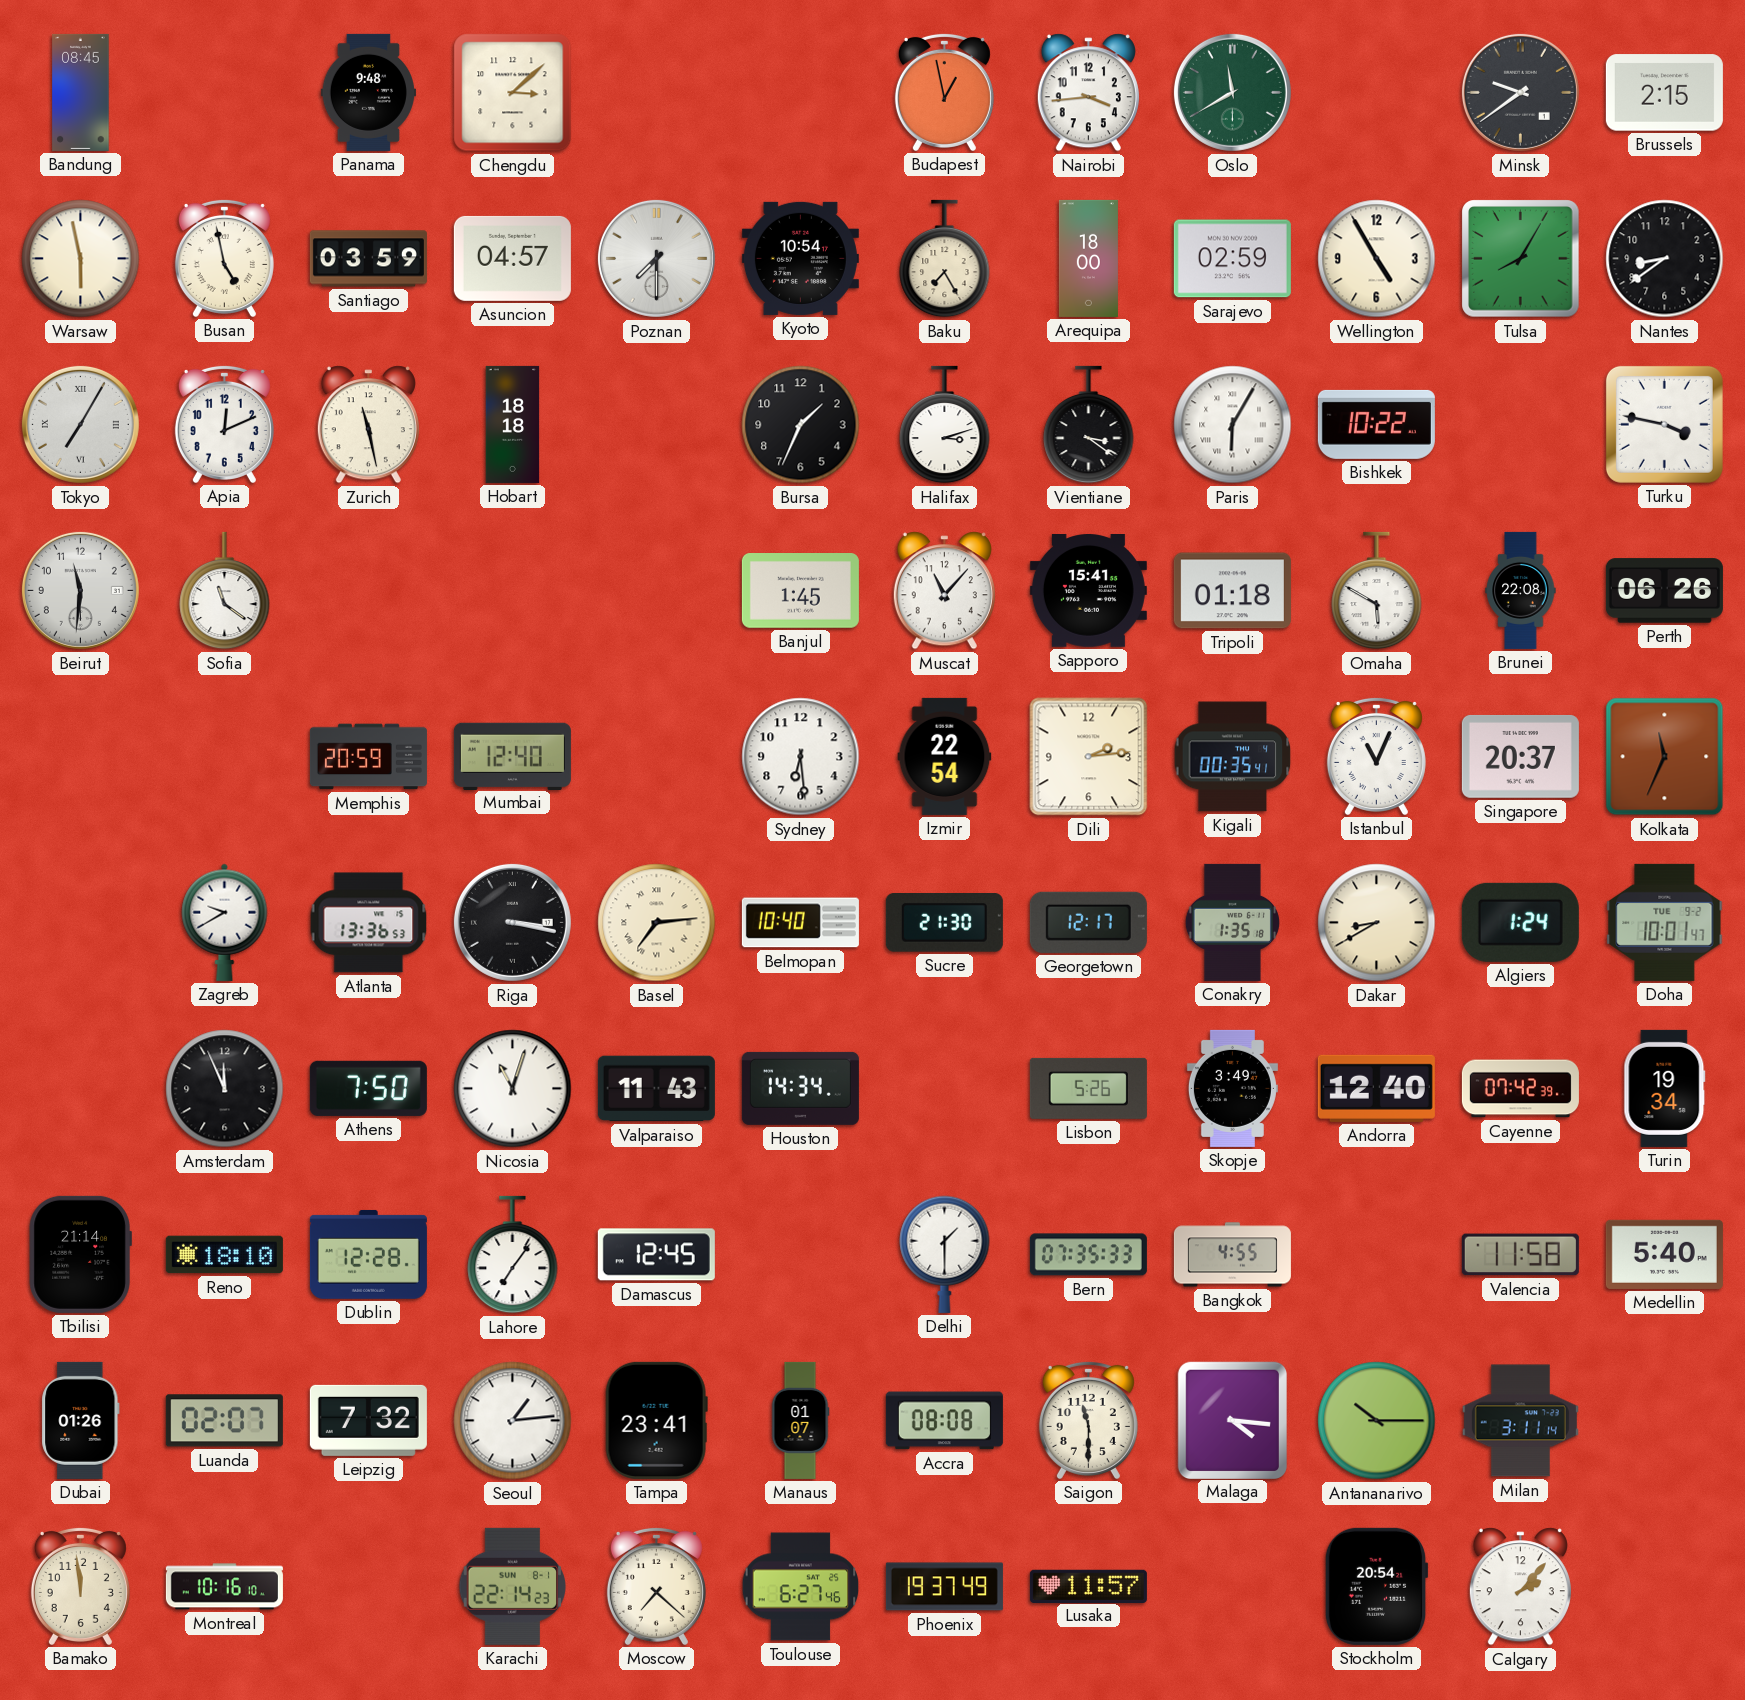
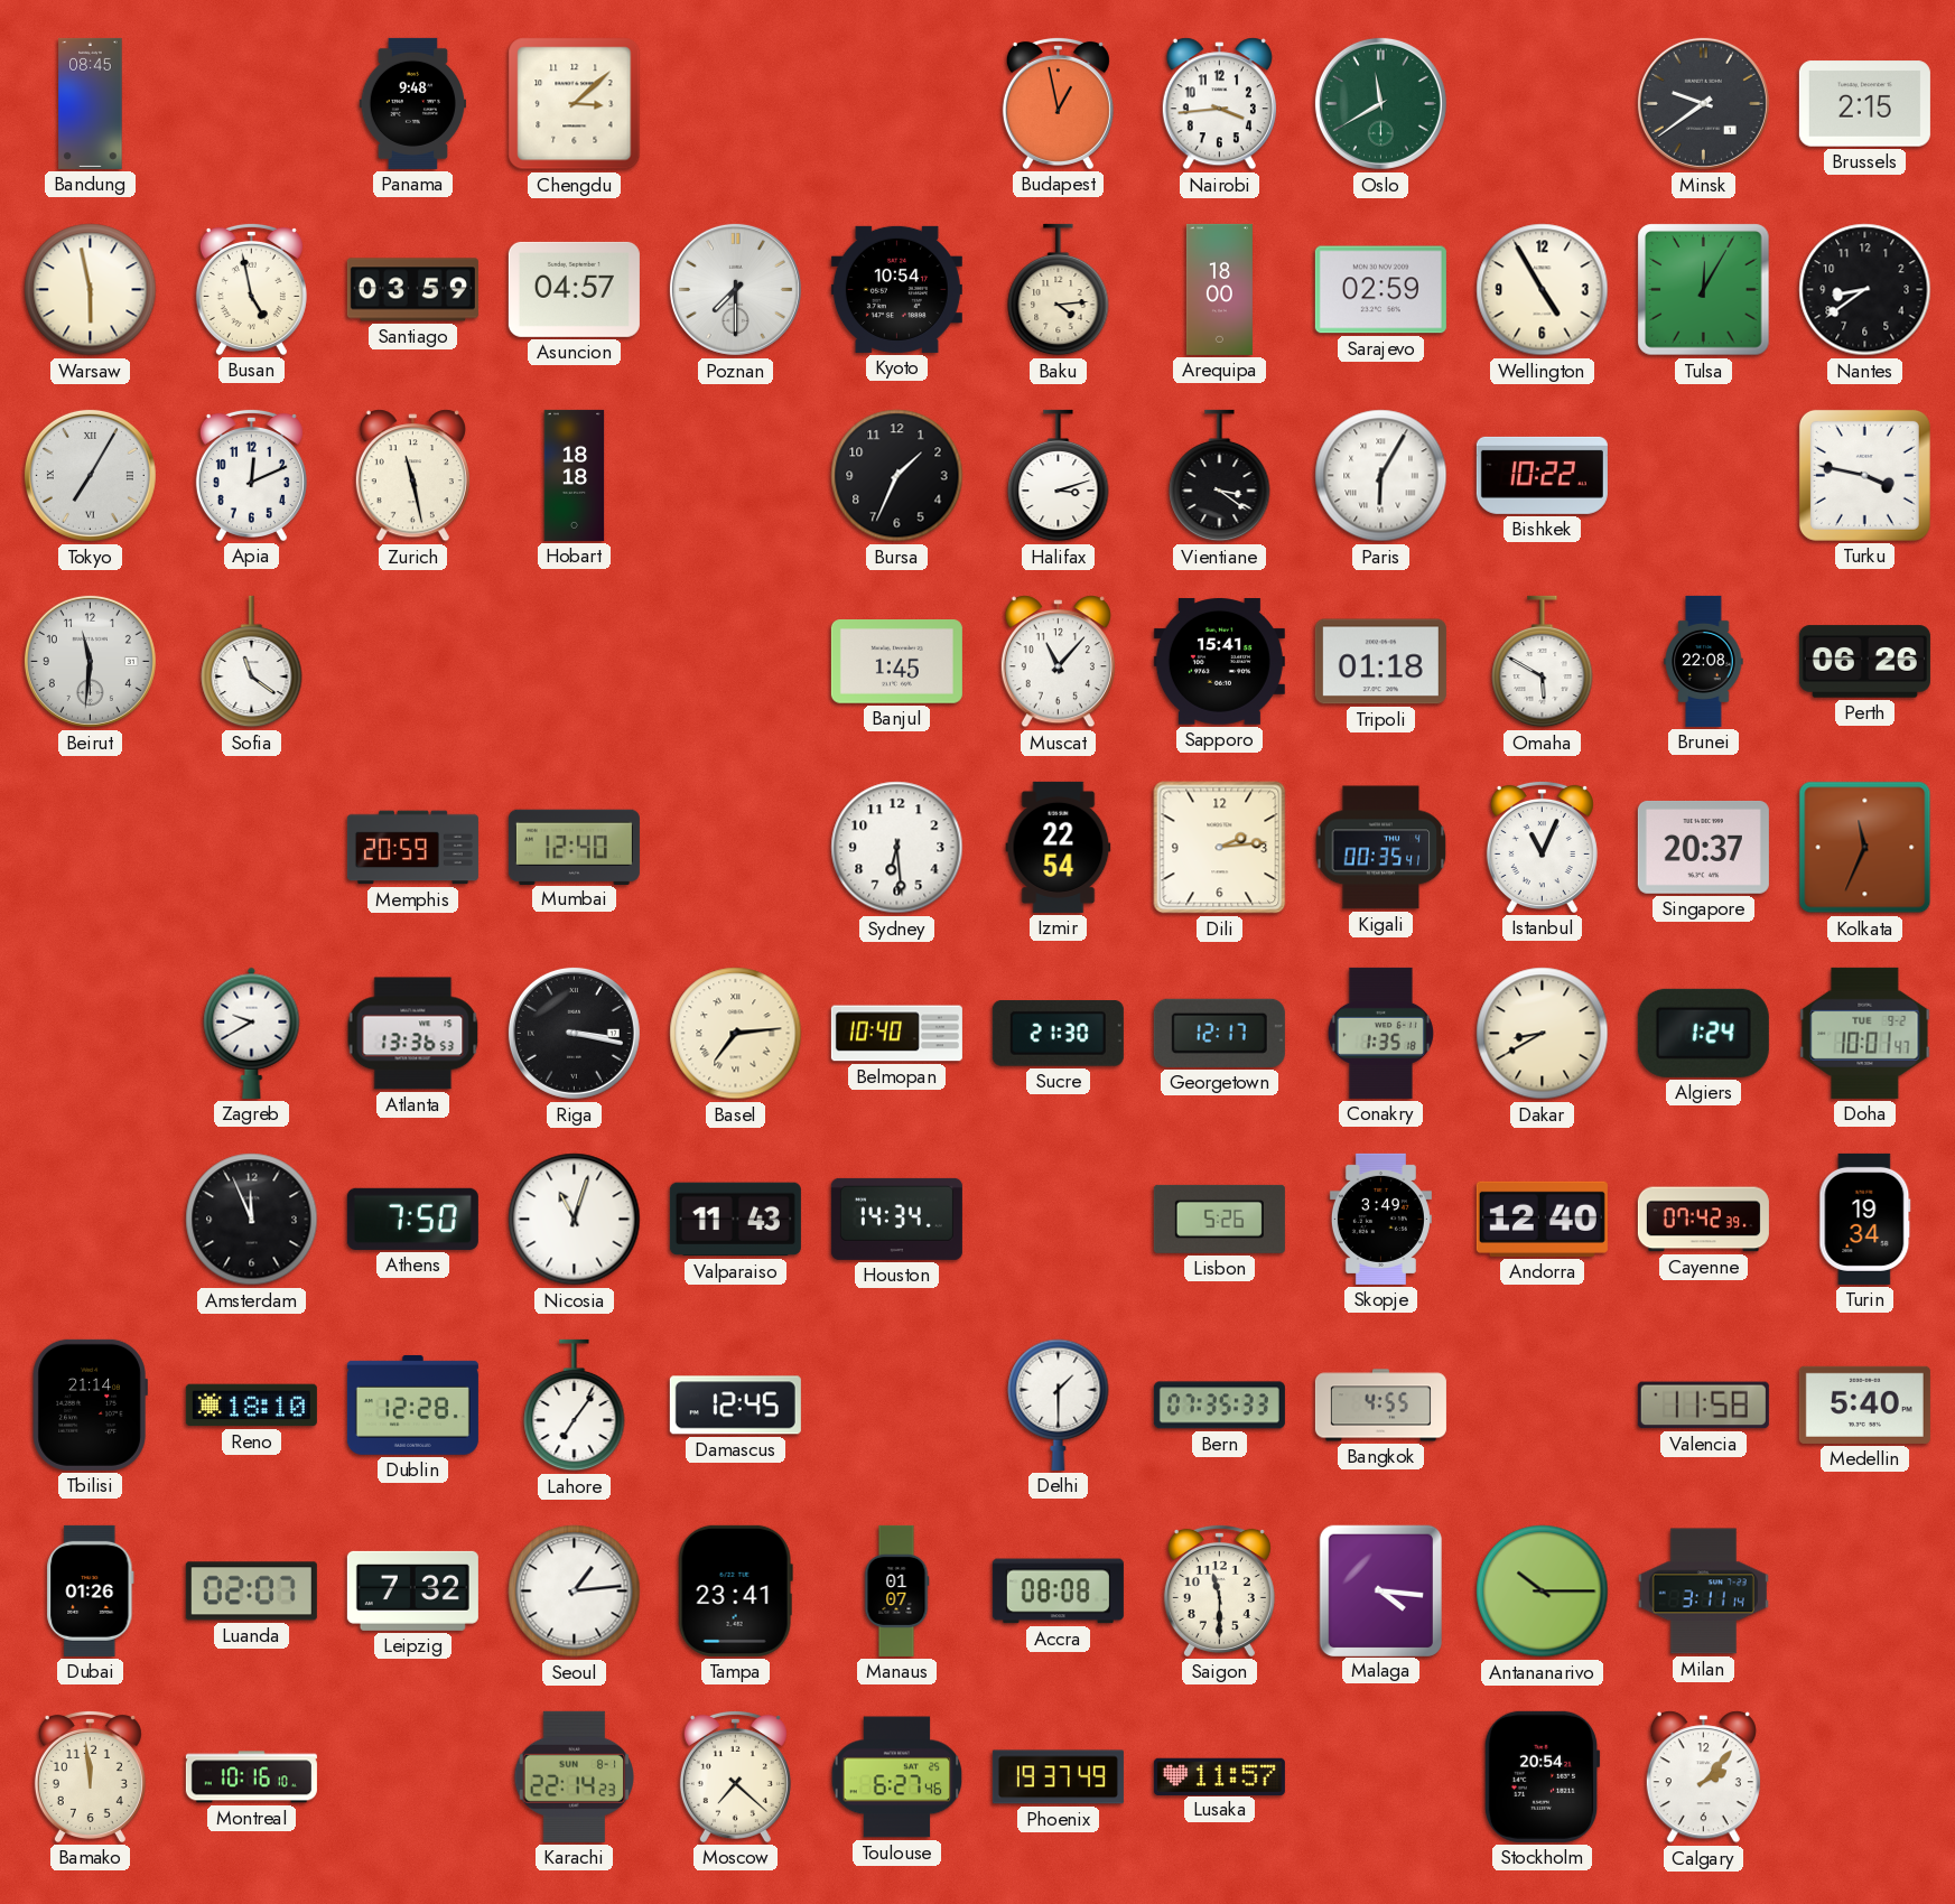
Baku: 7:25 -> 4:14 (1059, 290)
Tulsa: 8:05 -> 12:05 (1704, 290)
